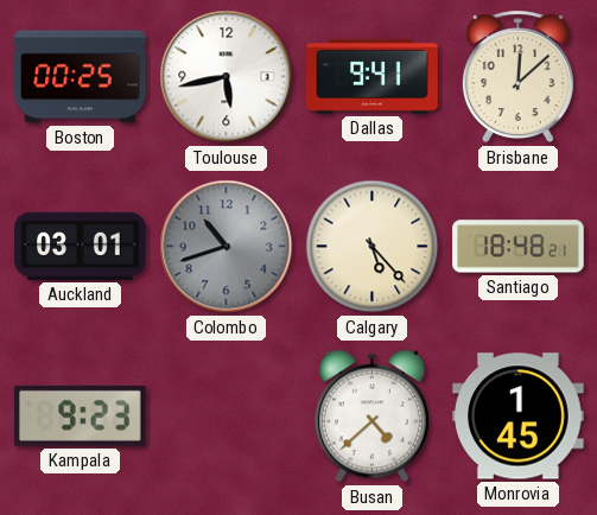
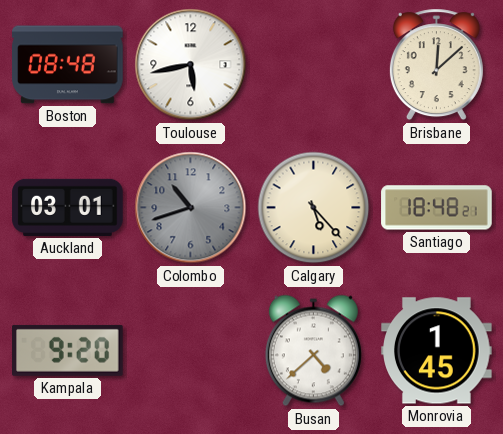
Boston: 00:25 -> 08:48 (68, 65)
Dallas: 9:41 -> none (373, 76)
Kampala: 9:23 -> 9:20 (68, 350)
